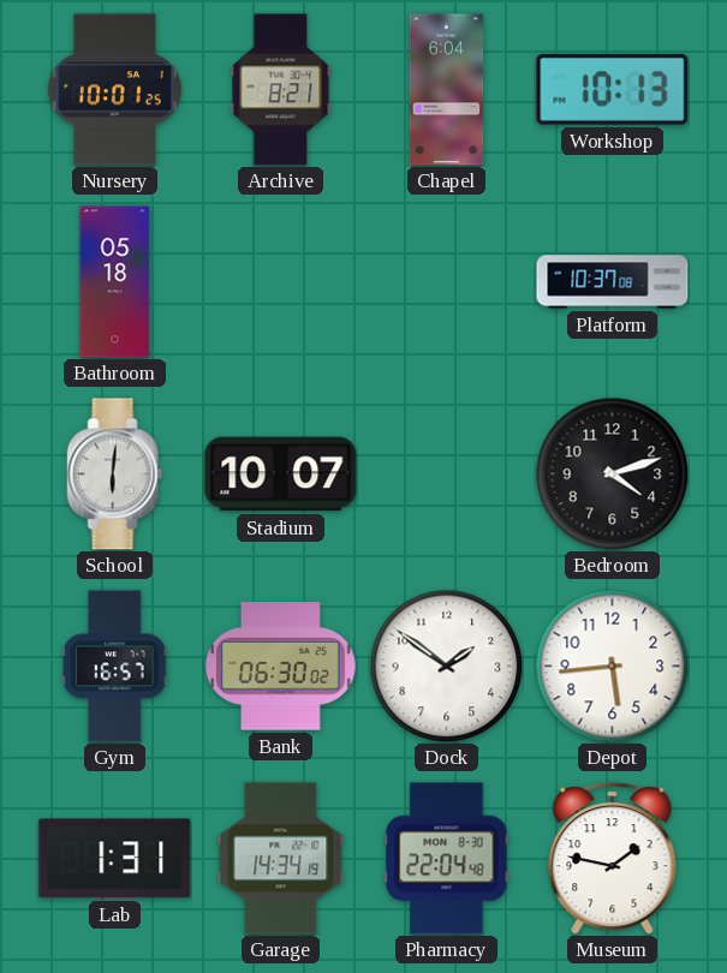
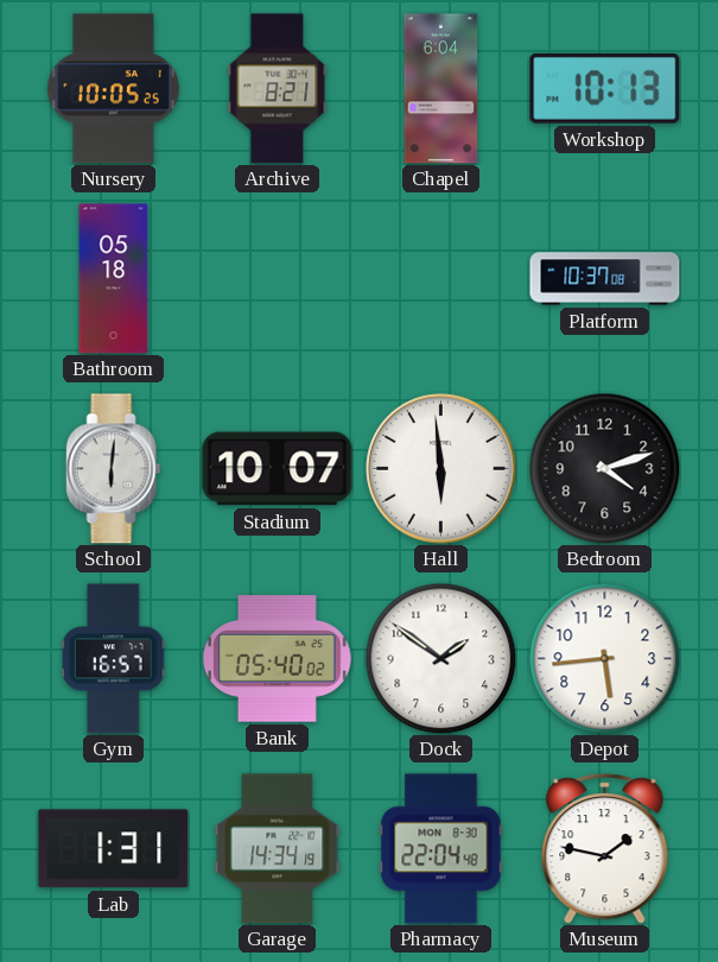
Nursery: 10:01 -> 10:05 (113, 89)
Hall: none -> 5:59 (441, 469)
Bank: 06:30 -> 05:40 (278, 659)
